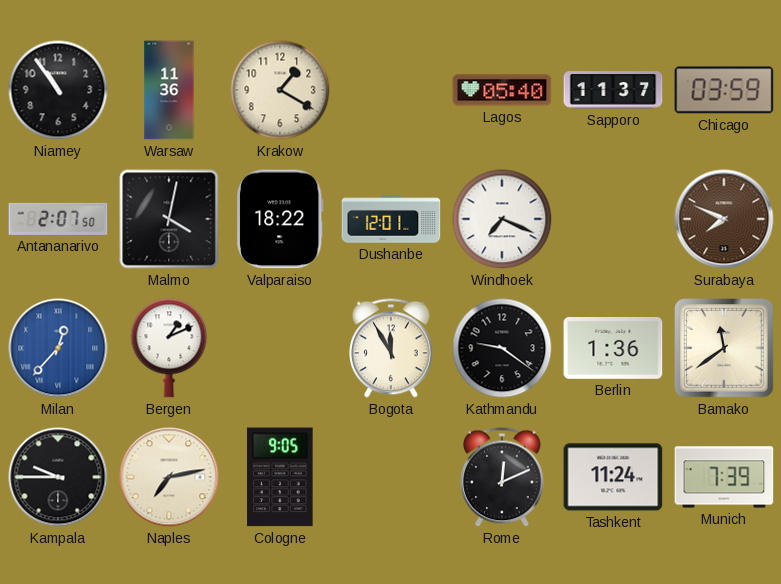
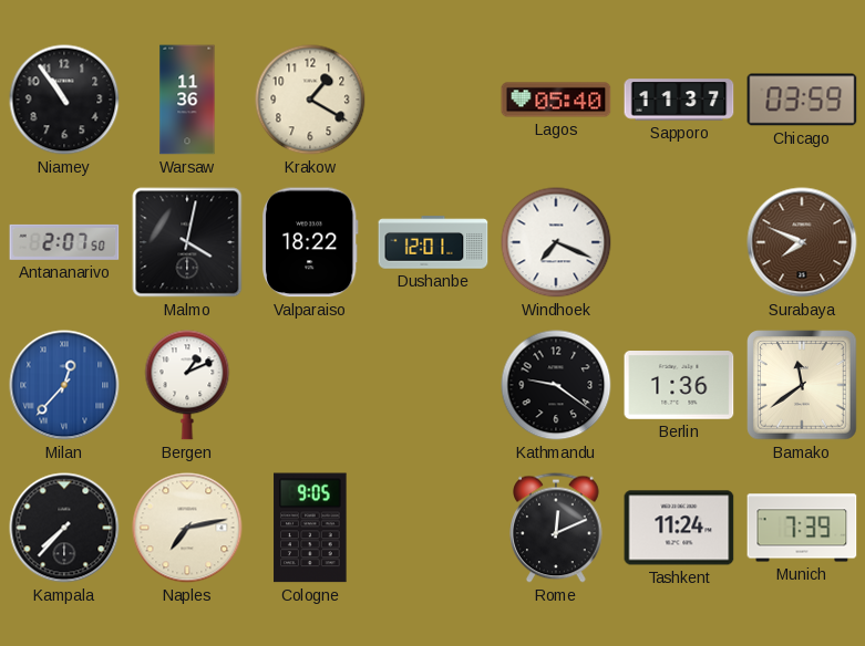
Bogota: 11:55 -> none (391, 348)
Kampala: 9:45 -> 7:37 (64, 528)
